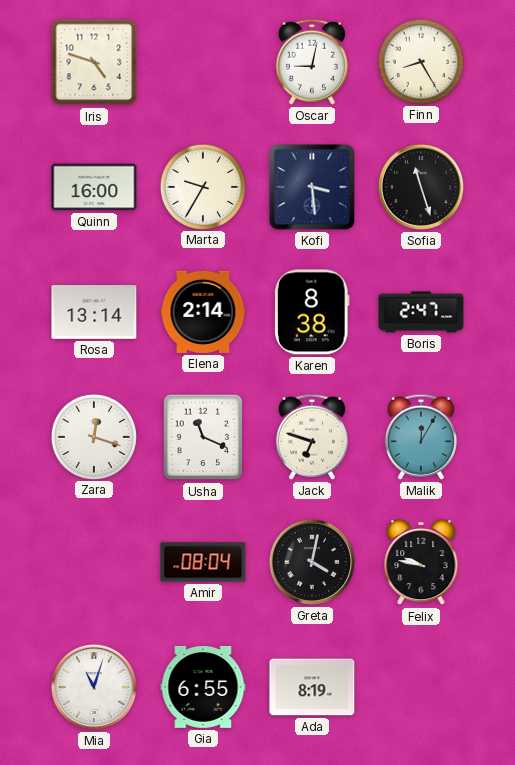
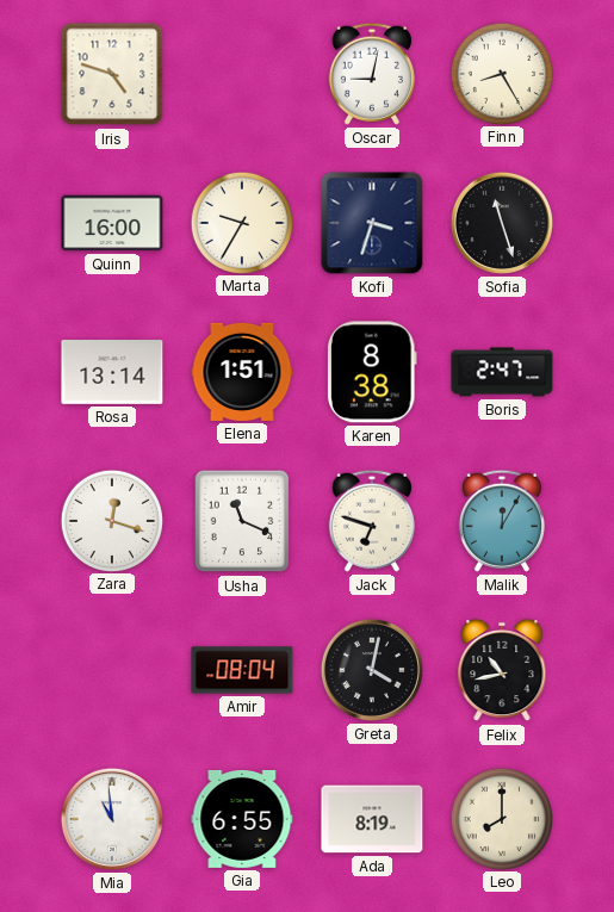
Kofi: 3:29 -> 3:33 (372, 223)
Elena: 2:14 -> 1:51 (242, 372)
Felix: 9:47 -> 10:43 (502, 670)
Mia: 11:03 -> 10:59 (112, 819)
Leo: none -> 8:00 (501, 818)
